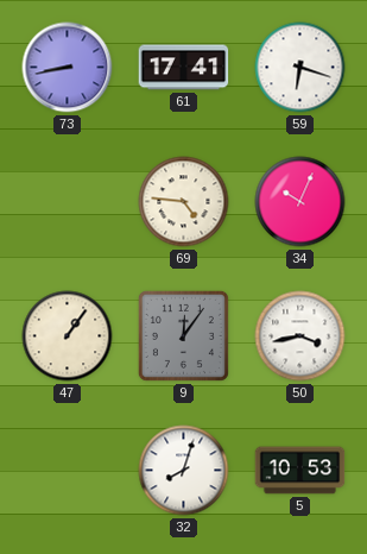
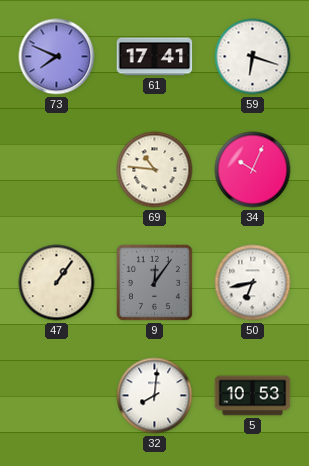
73: 8:43 -> 7:49 (57, 57)
69: 4:46 -> 10:46 (155, 170)
50: 3:43 -> 6:43 (253, 283)
32: 8:03 -> 8:01 (155, 396)
